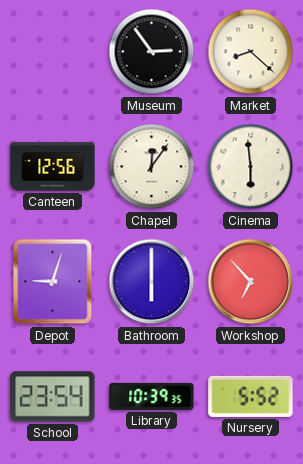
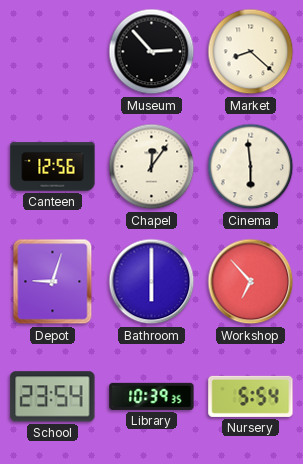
Museum: 2:54 -> 2:53 (152, 52)
Nursery: 5:52 -> 5:54 (251, 396)
